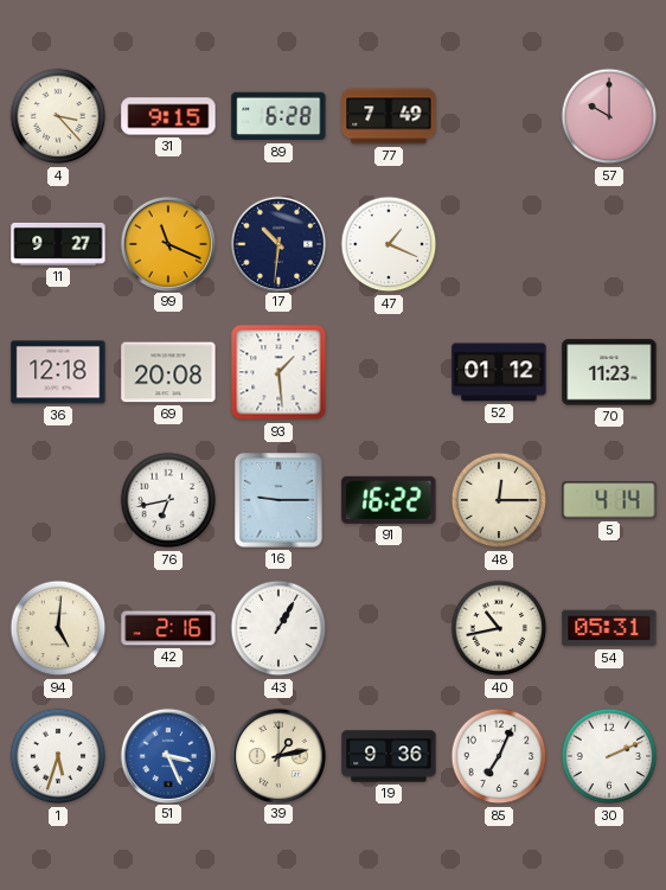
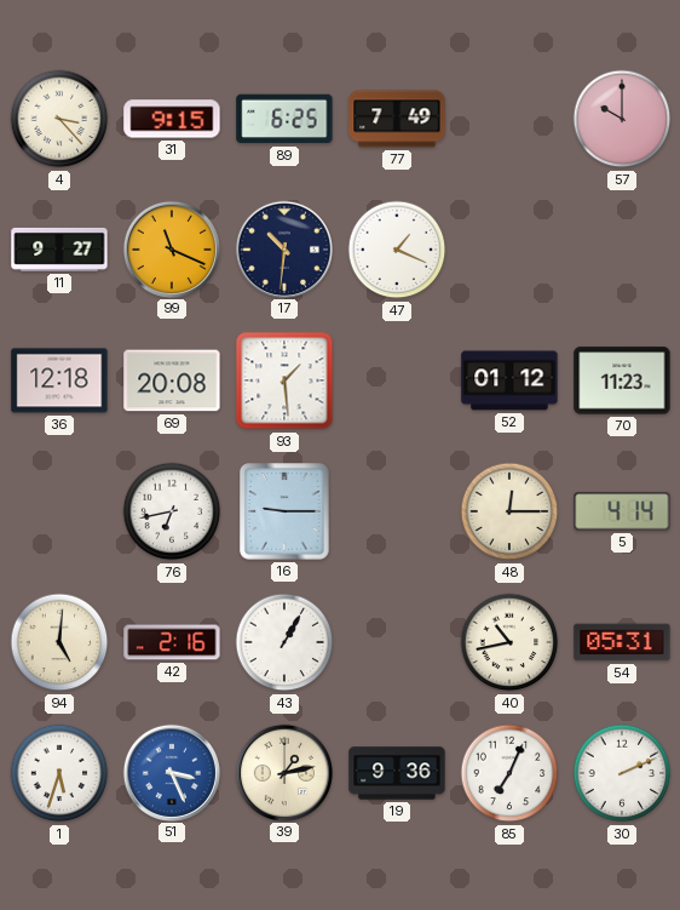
89: 6:28 -> 6:25 (284, 119)
91: 16:22 -> none (389, 500)
